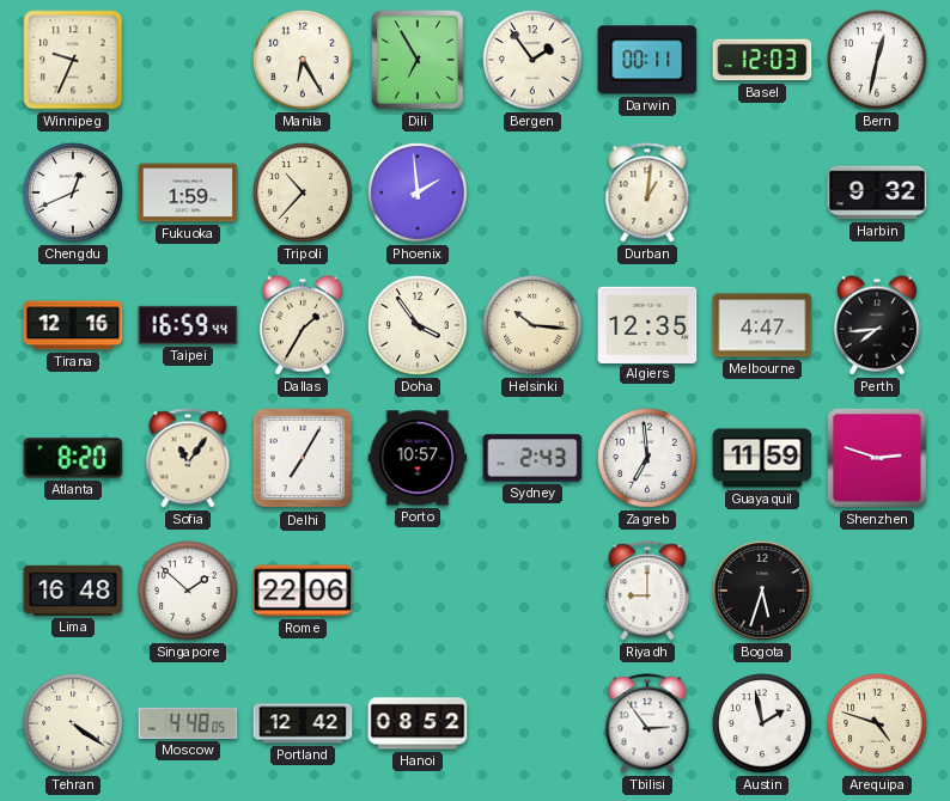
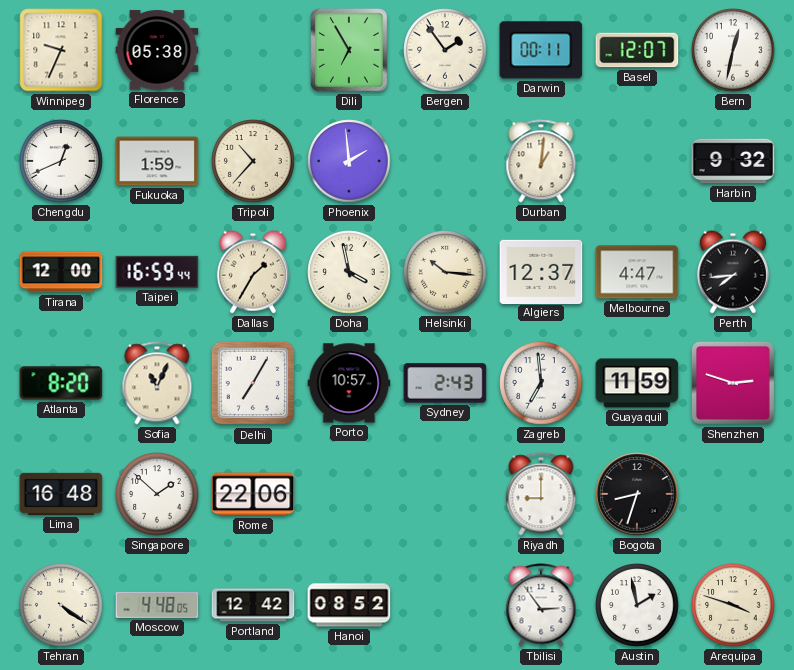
Florence: none -> 05:38 (157, 50)
Manila: 6:25 -> none (303, 60)
Basel: 12:03 -> 12:07 (637, 50)
Tirana: 12:16 -> 12:00 (61, 272)
Doha: 3:54 -> 3:58 (349, 272)
Algiers: 12:35 -> 12:37 (541, 271)
Sofia: 11:06 -> 11:04 (157, 383)
Bogota: 5:33 -> 8:33 (637, 494)
Arequipa: 4:48 -> 3:48 (733, 605)
